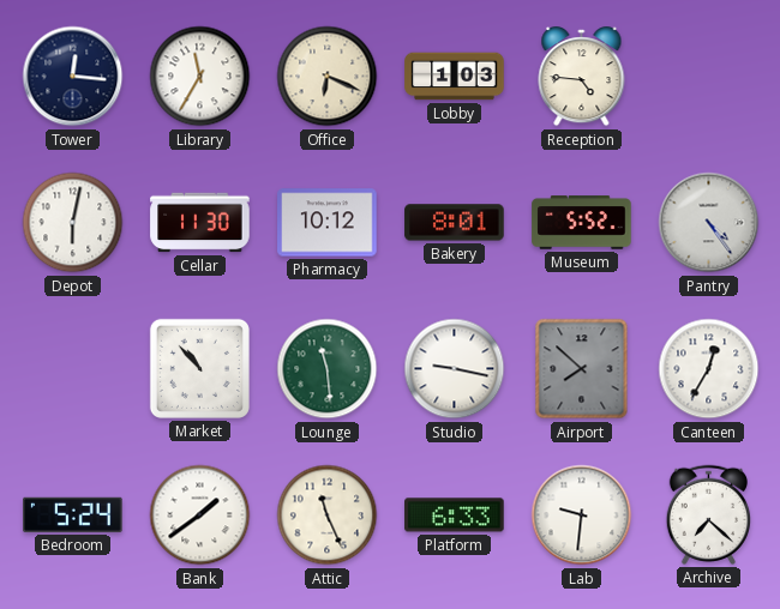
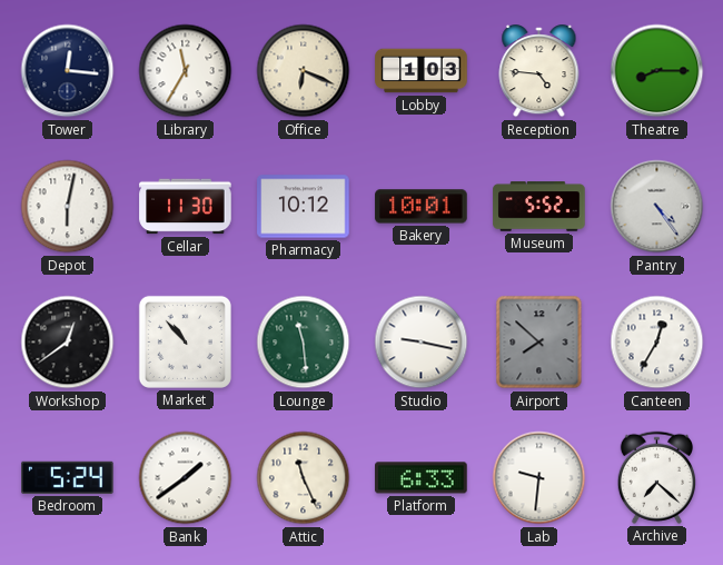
Theatre: none -> 8:15 (657, 71)
Bakery: 8:01 -> 10:01 (422, 207)
Workshop: none -> 12:39 (68, 343)
